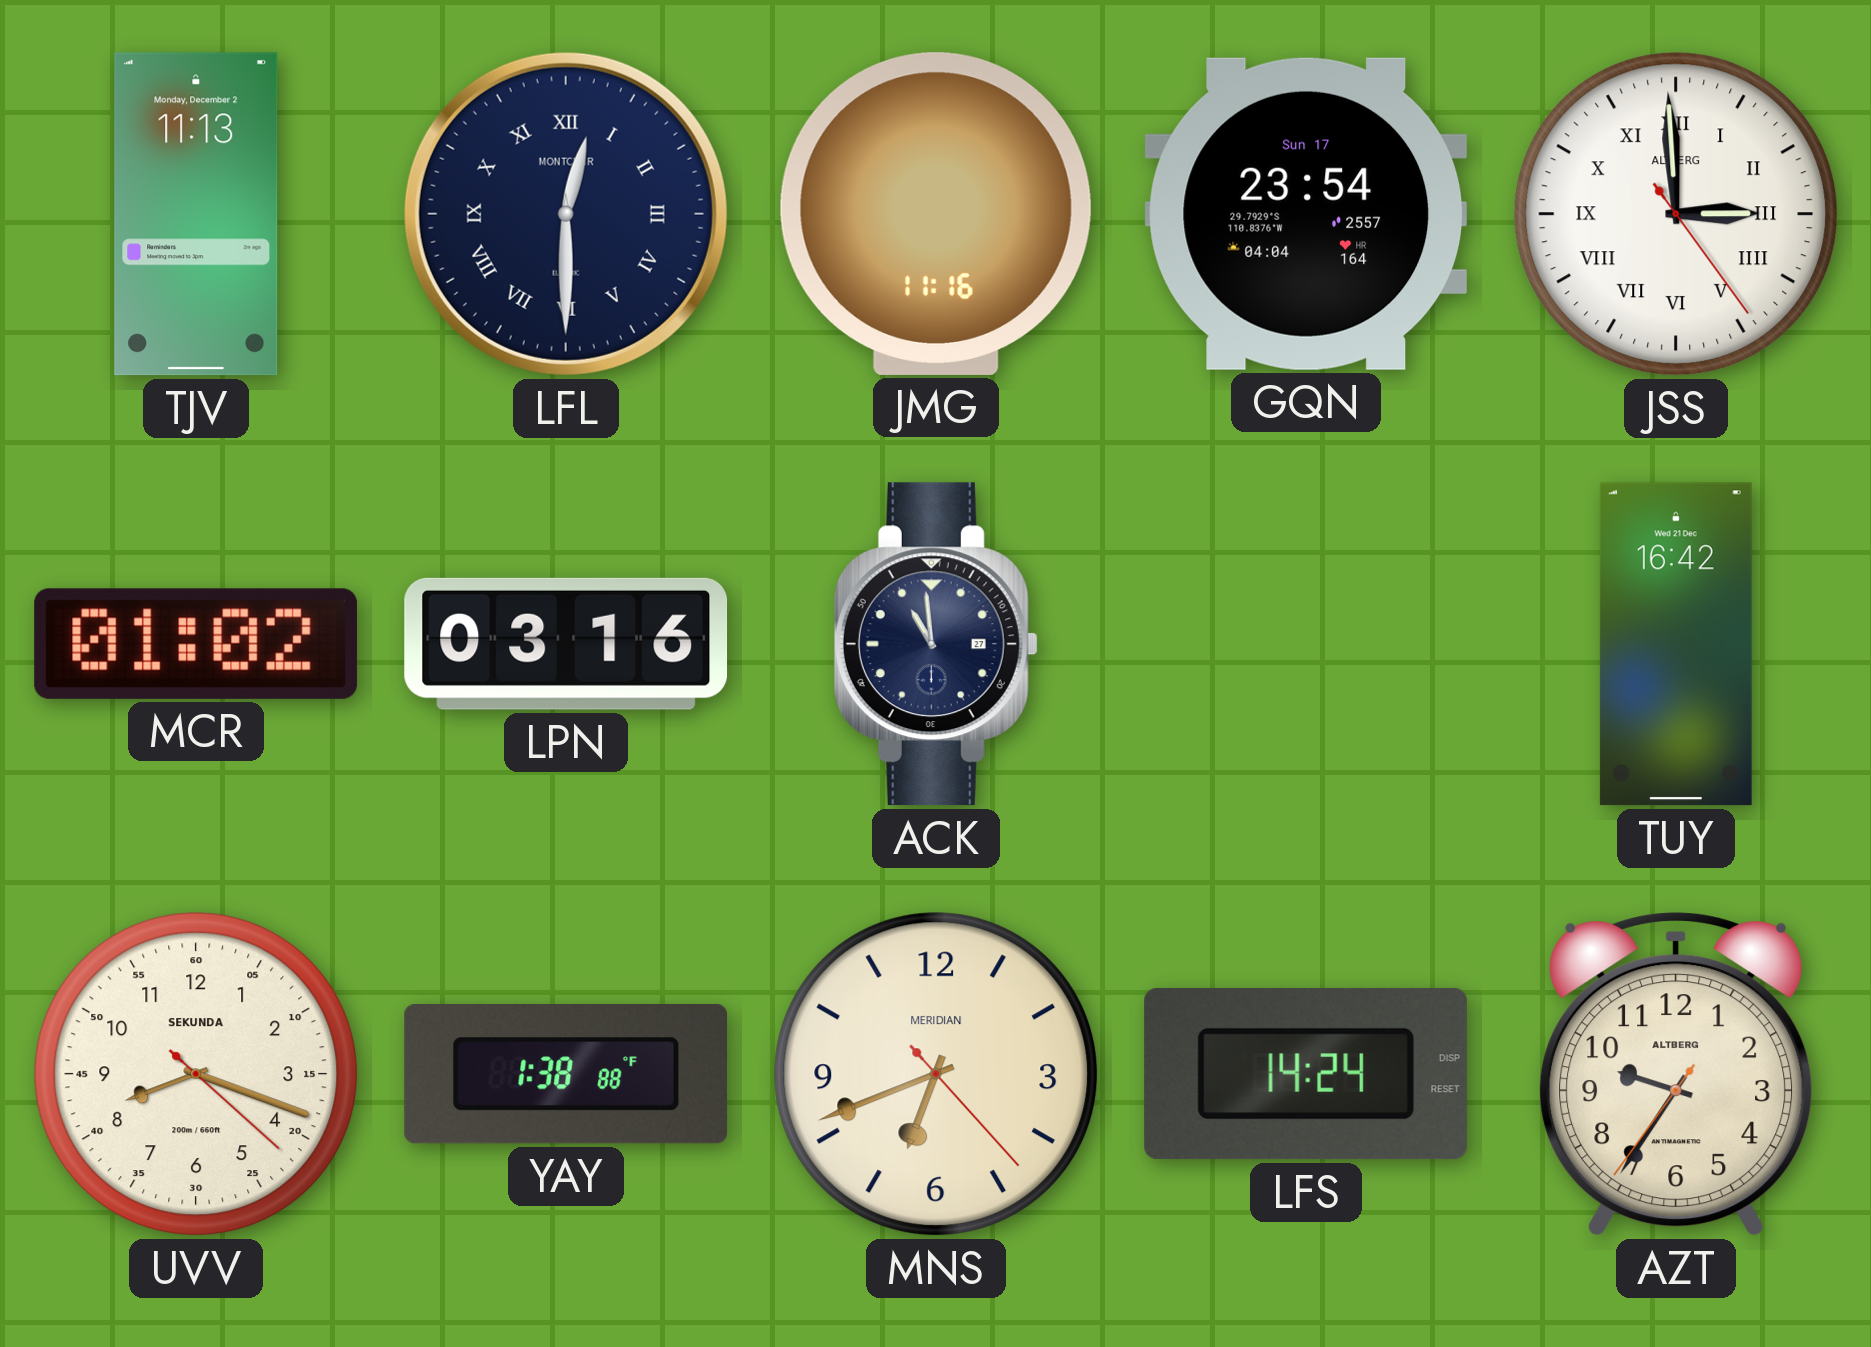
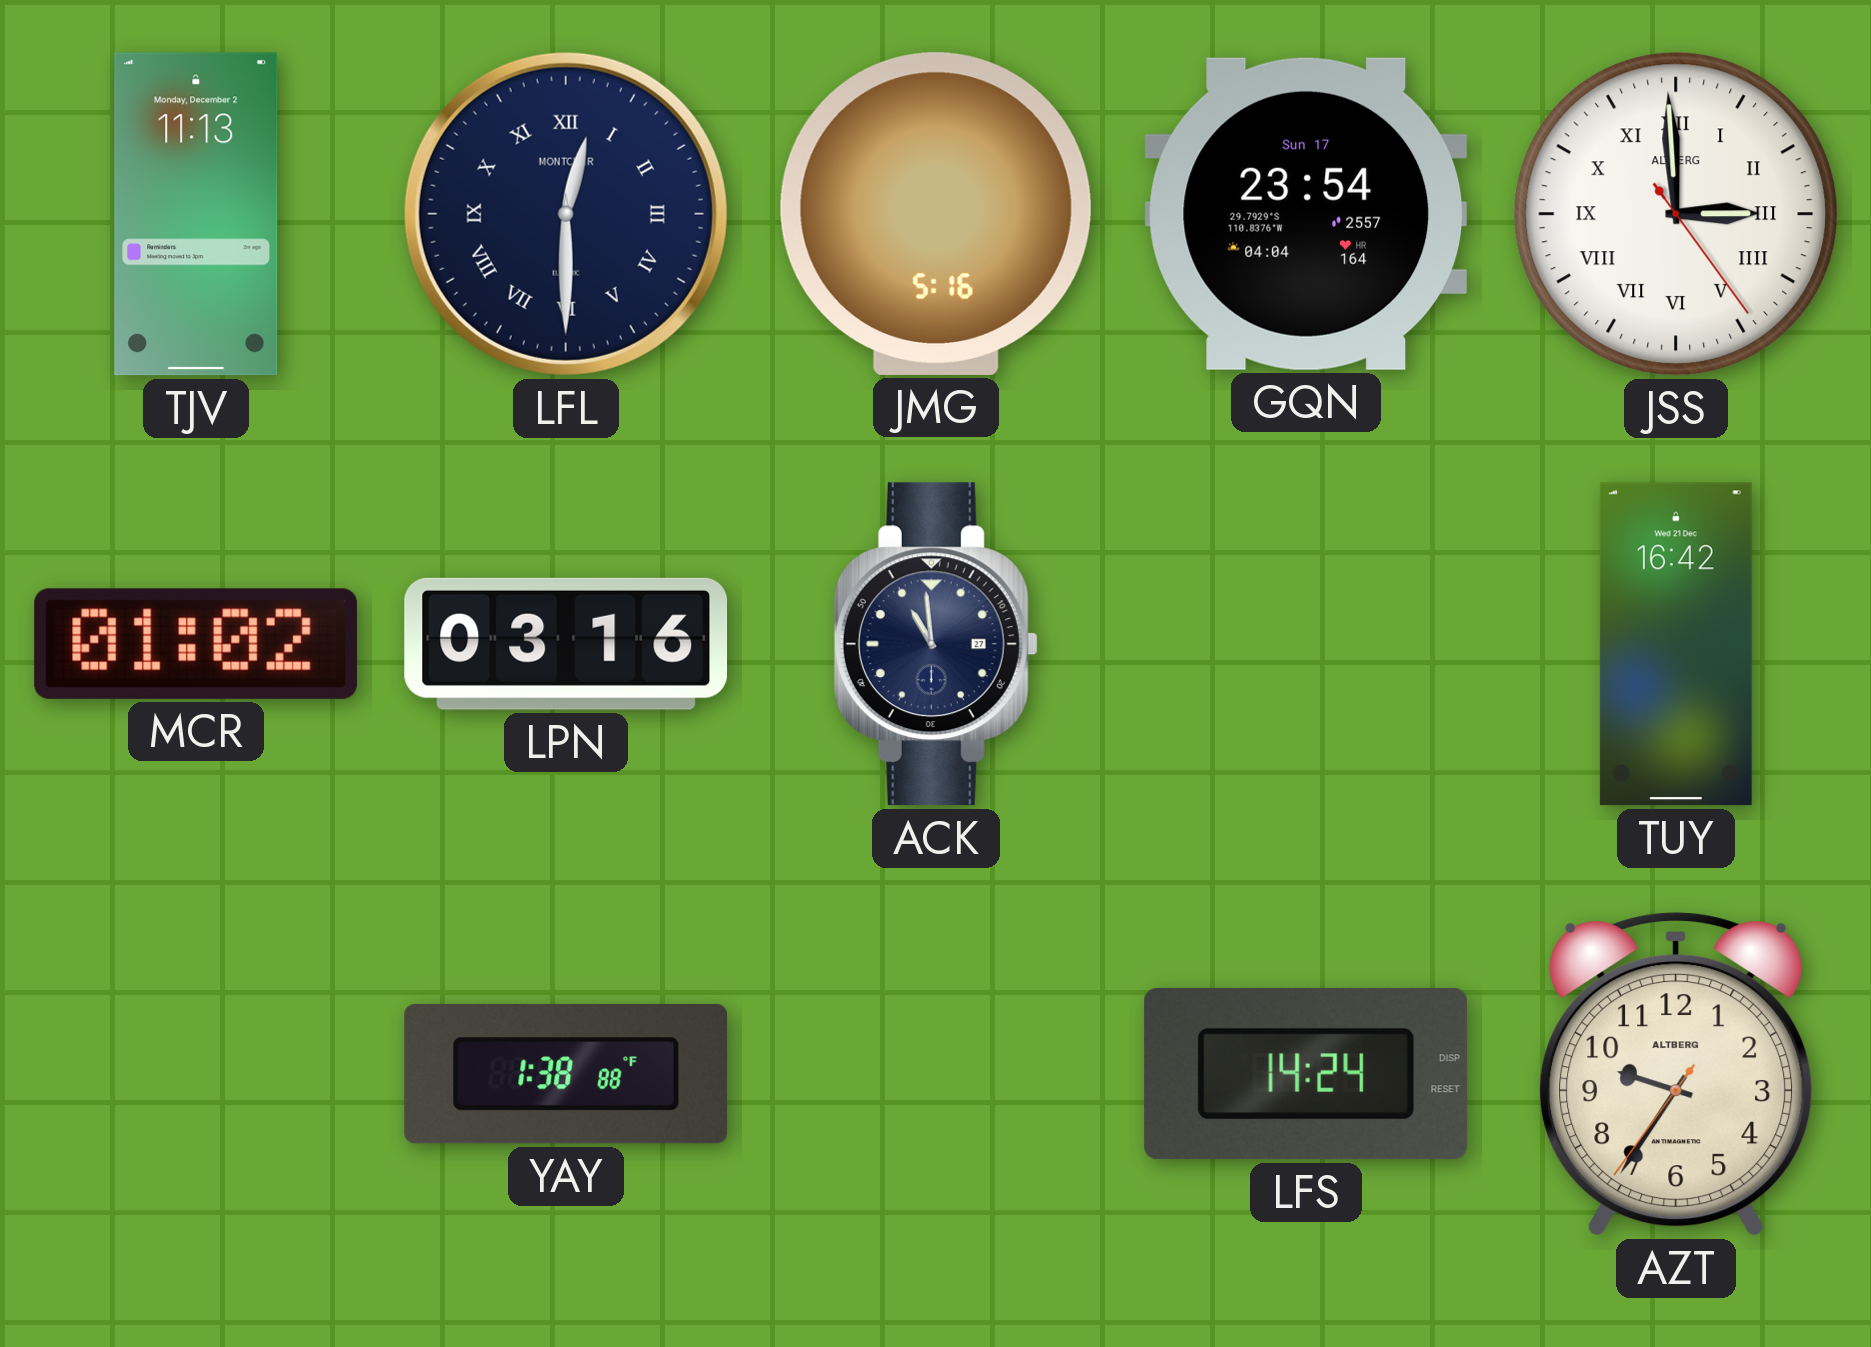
JMG: 11:16 -> 5:16 (936, 214)
UVV: 8:18 -> none (196, 1074)
MNS: 6:41 -> none (936, 1074)
